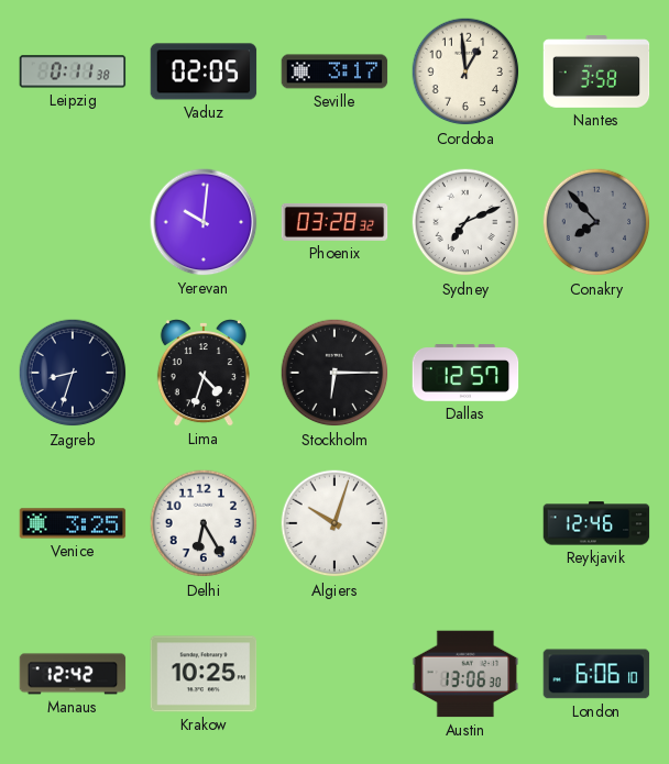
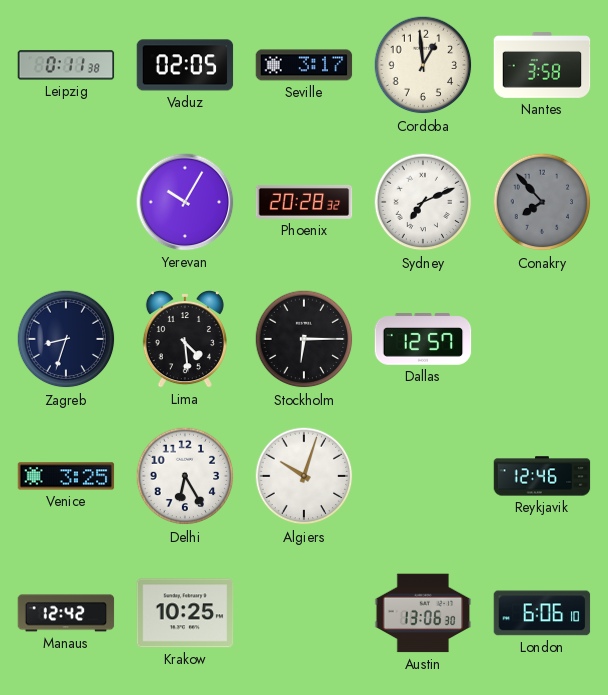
Yerevan: 10:01 -> 10:05 (185, 202)
Phoenix: 03:28 -> 20:28 (304, 202)
Lima: 4:33 -> 4:29 (185, 340)
